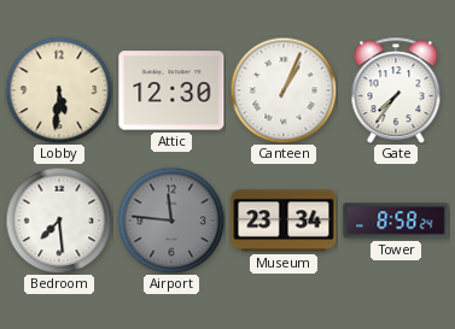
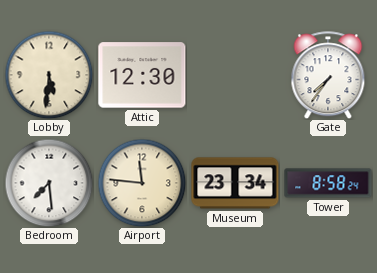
Canteen: 1:04 -> none (284, 90)
Airport dial: grey -> cream (142, 183)
